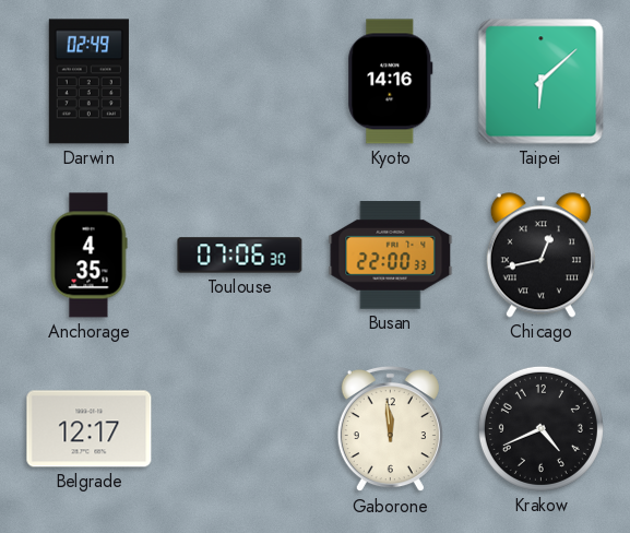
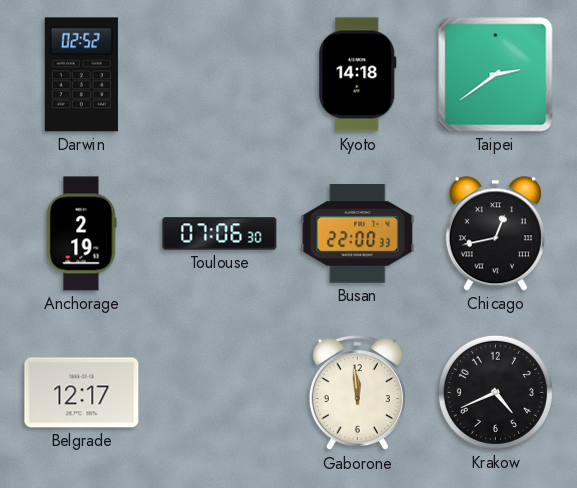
Darwin: 02:49 -> 02:52 (81, 75)
Kyoto: 14:16 -> 14:18 (358, 75)
Taipei: 6:08 -> 2:39 (496, 75)
Anchorage: 4:35 -> 2:19 (81, 234)
